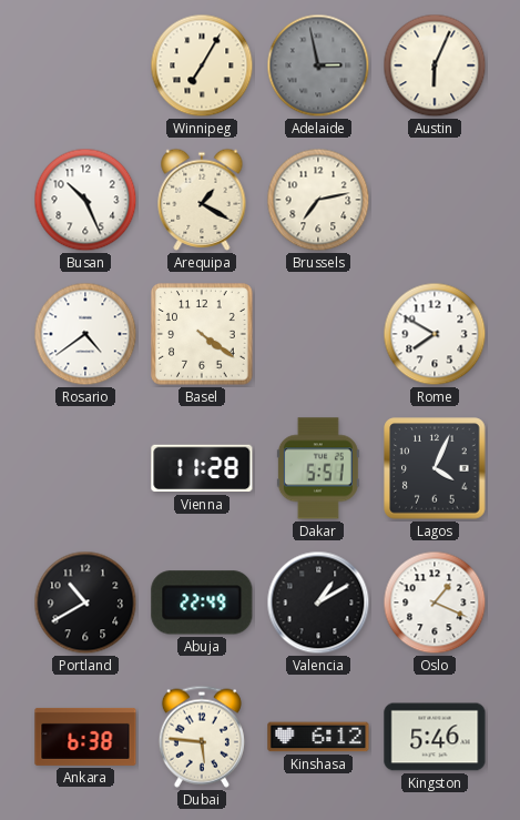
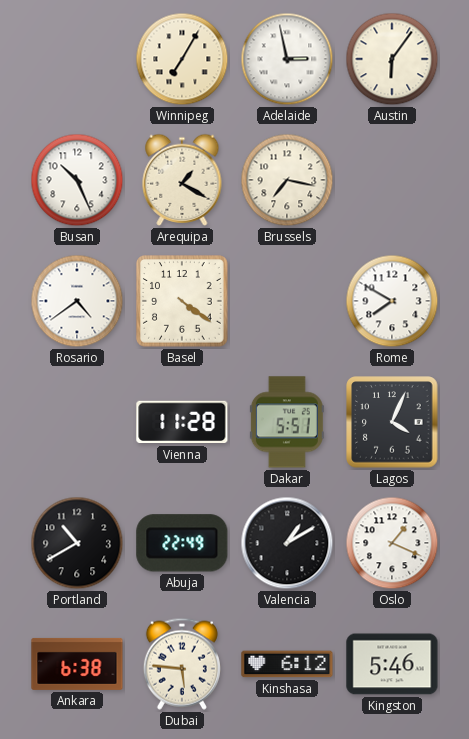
Adelaide dial: grey -> white (287, 59)
Austin: 6:04 -> 6:06 (392, 59)
Brussels: 7:13 -> 7:17 (287, 180)
